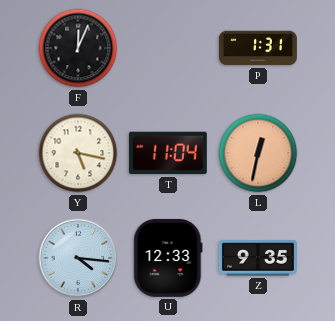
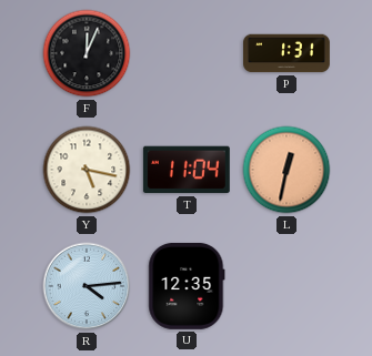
R: 4:16 -> 4:14 (87, 286)
U: 12:33 -> 12:35 (187, 286)
Z: 9:35 -> none (258, 258)
